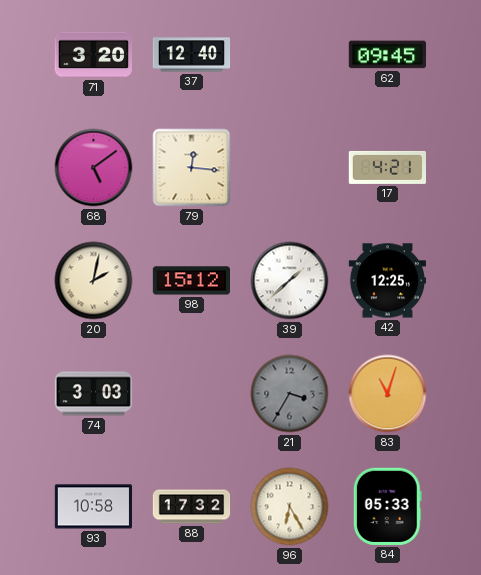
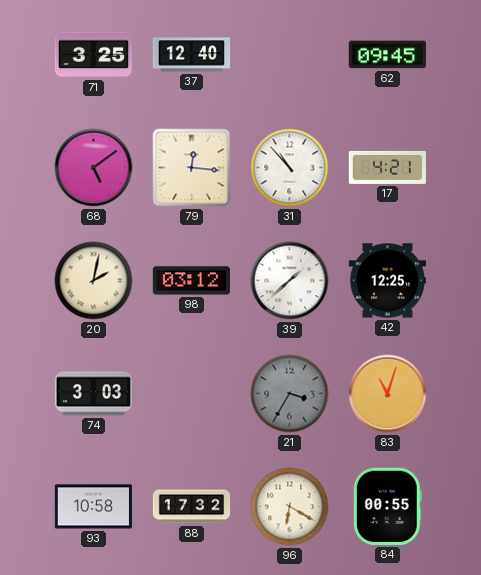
71: 3:20 -> 3:25 (93, 55)
31: none -> 10:53 (290, 168)
98: 15:12 -> 03:12 (192, 281)
96: 6:25 -> 6:20 (290, 507)
84: 05:33 -> 00:55 (387, 506)
